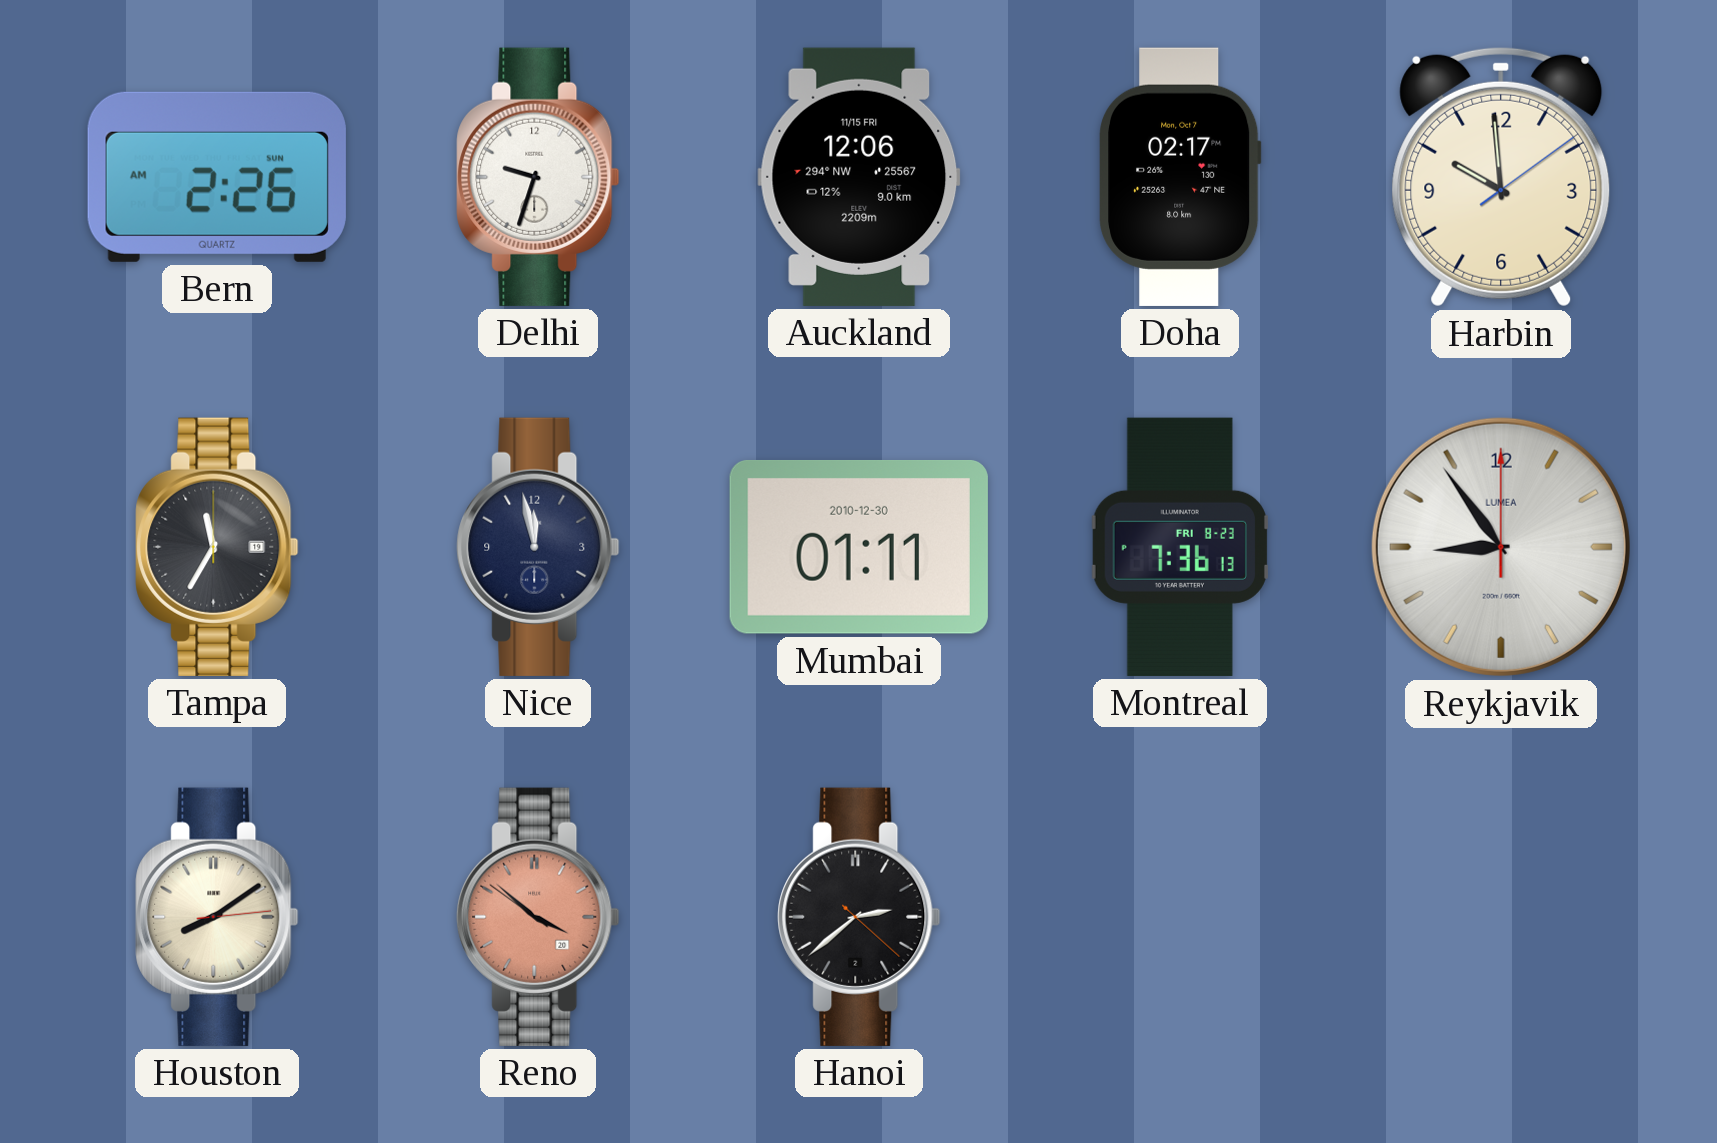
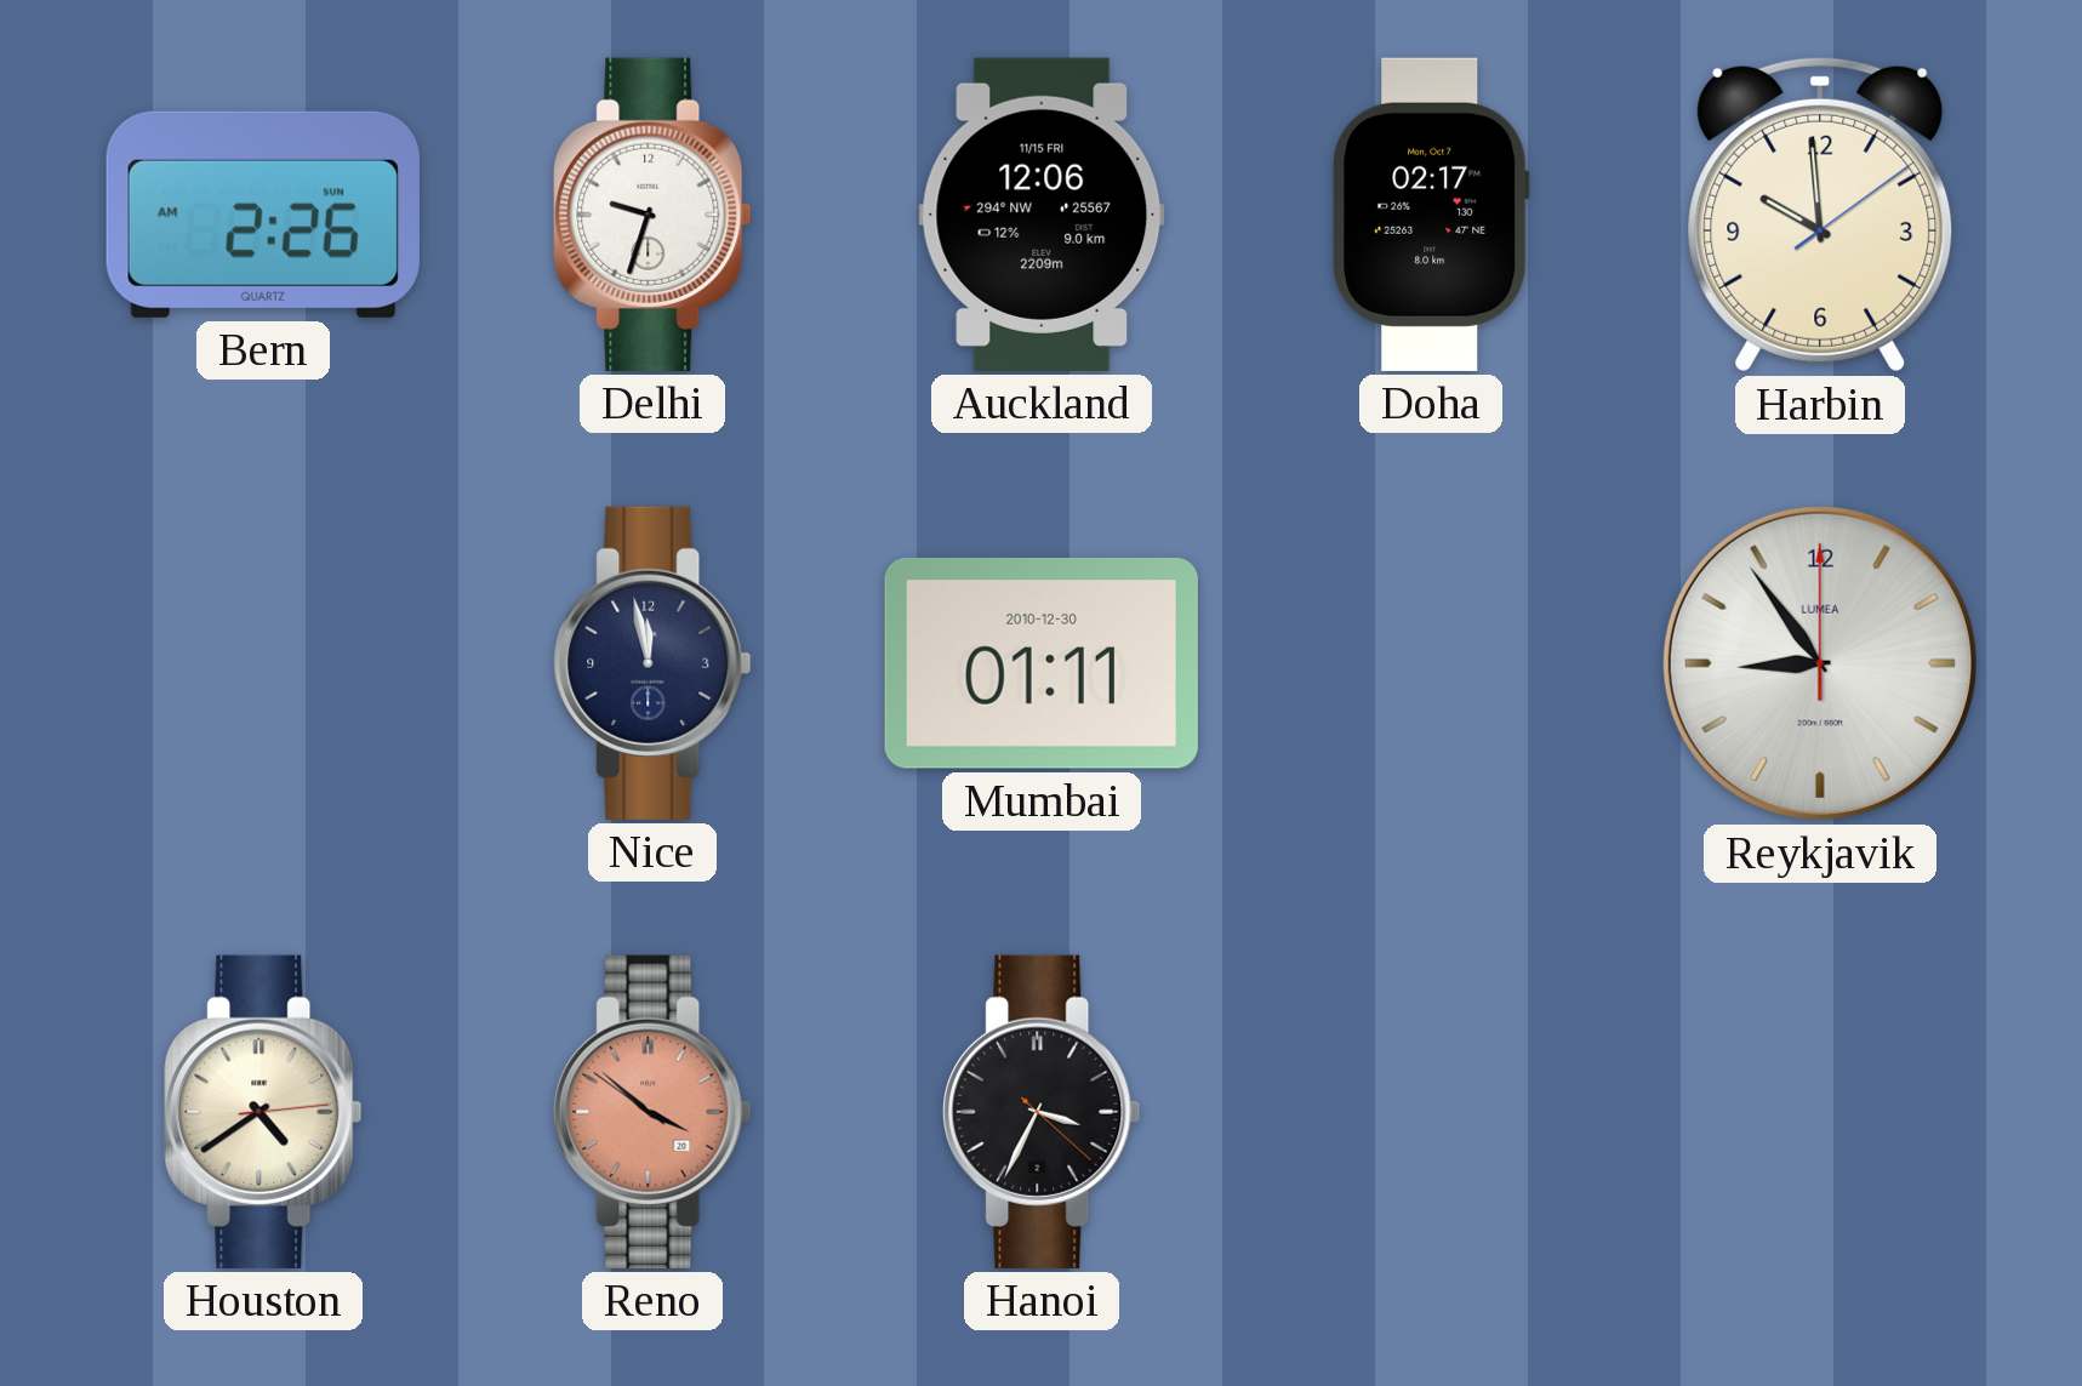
Tampa: 11:35 -> none (217, 547)
Montreal: 7:36 -> none (1180, 547)
Houston: 8:09 -> 4:39 (263, 1112)
Hanoi: 2:38 -> 3:34 (1042, 1112)
